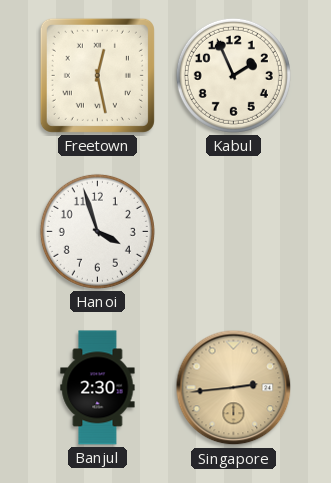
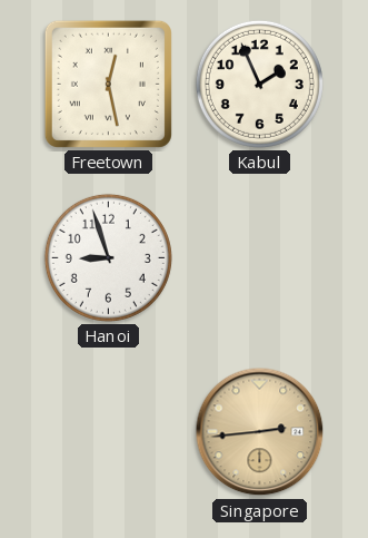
Hanoi: 3:57 -> 8:57 (108, 257)
Banjul: 2:30 -> none (98, 388)
